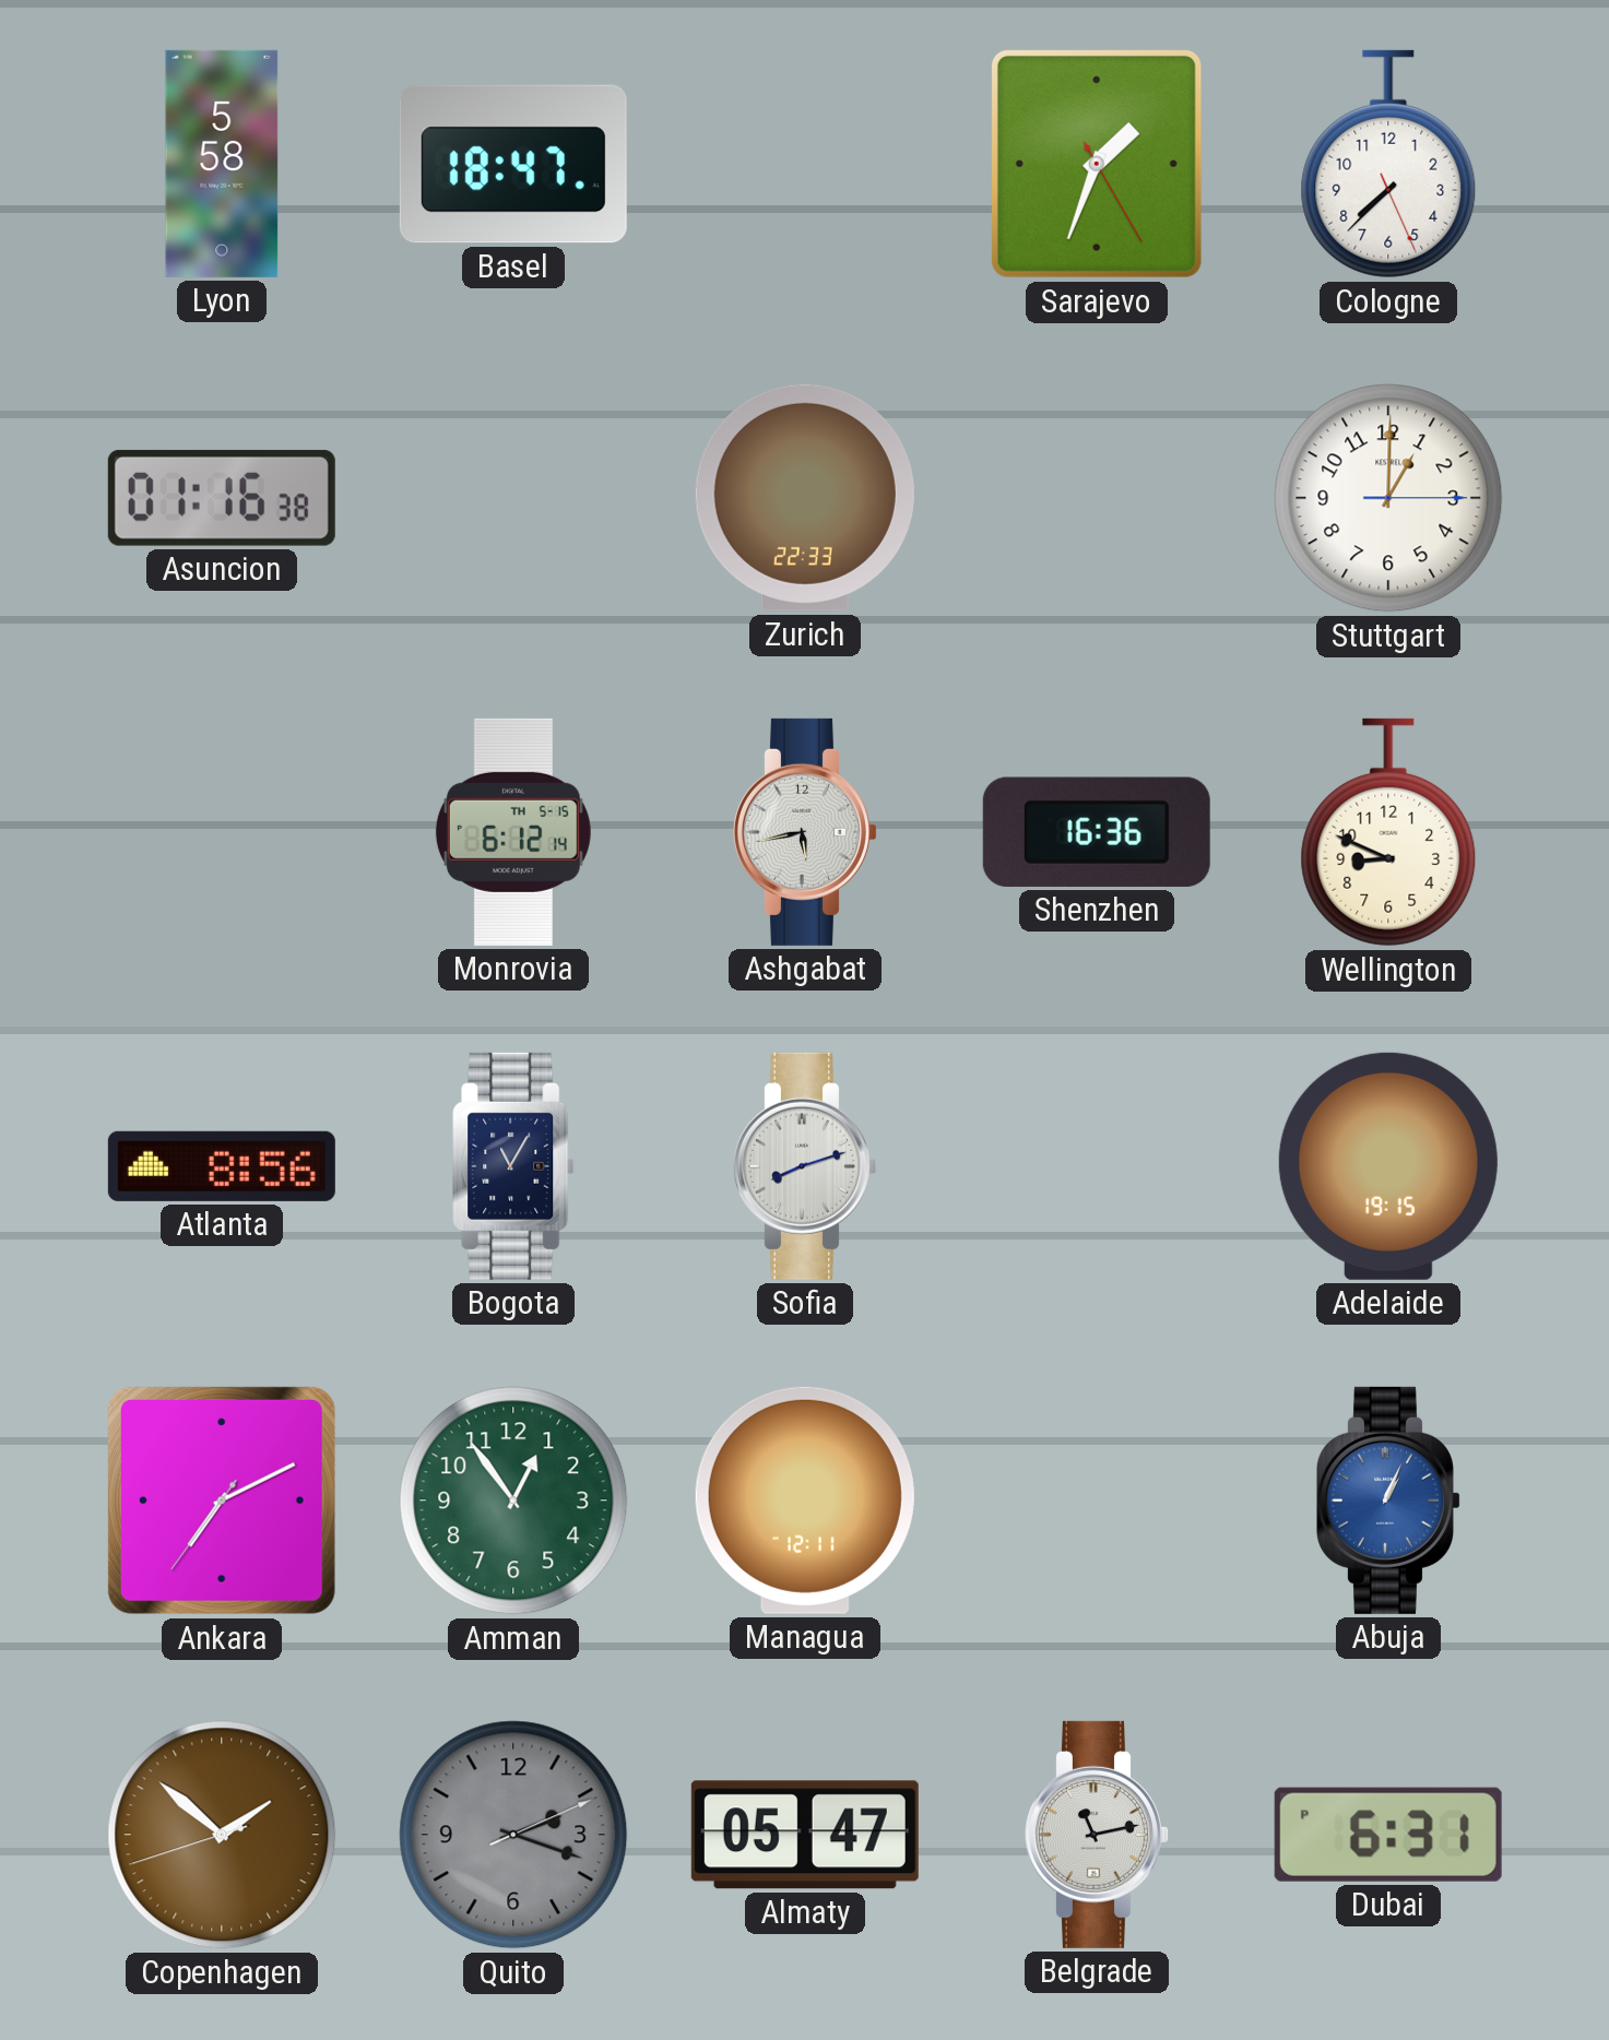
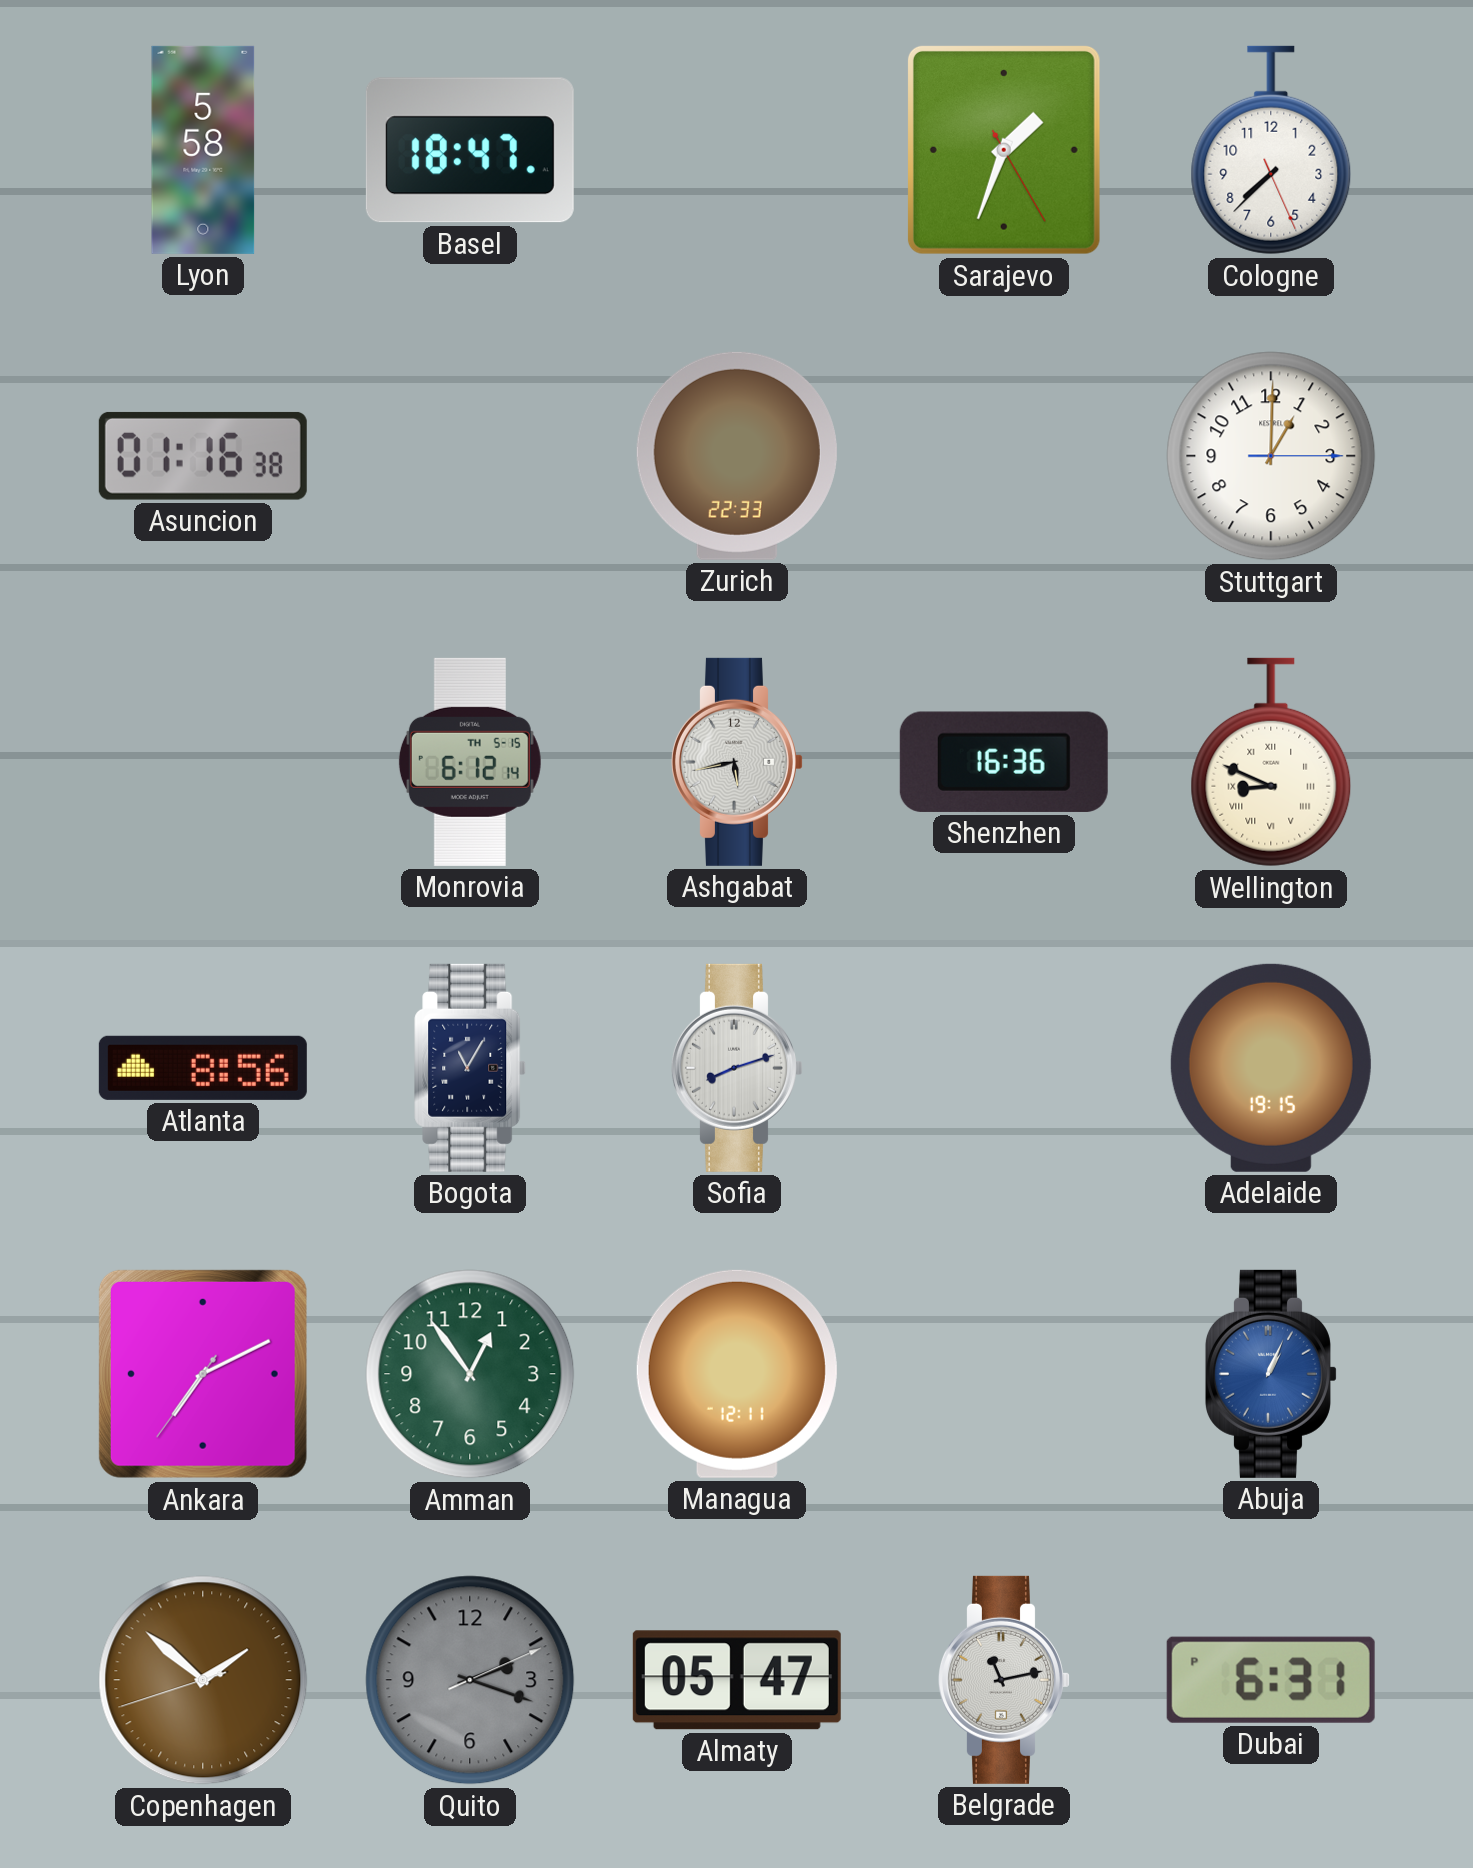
Wellington numerals: Arabic -> Roman (1271, 762)
